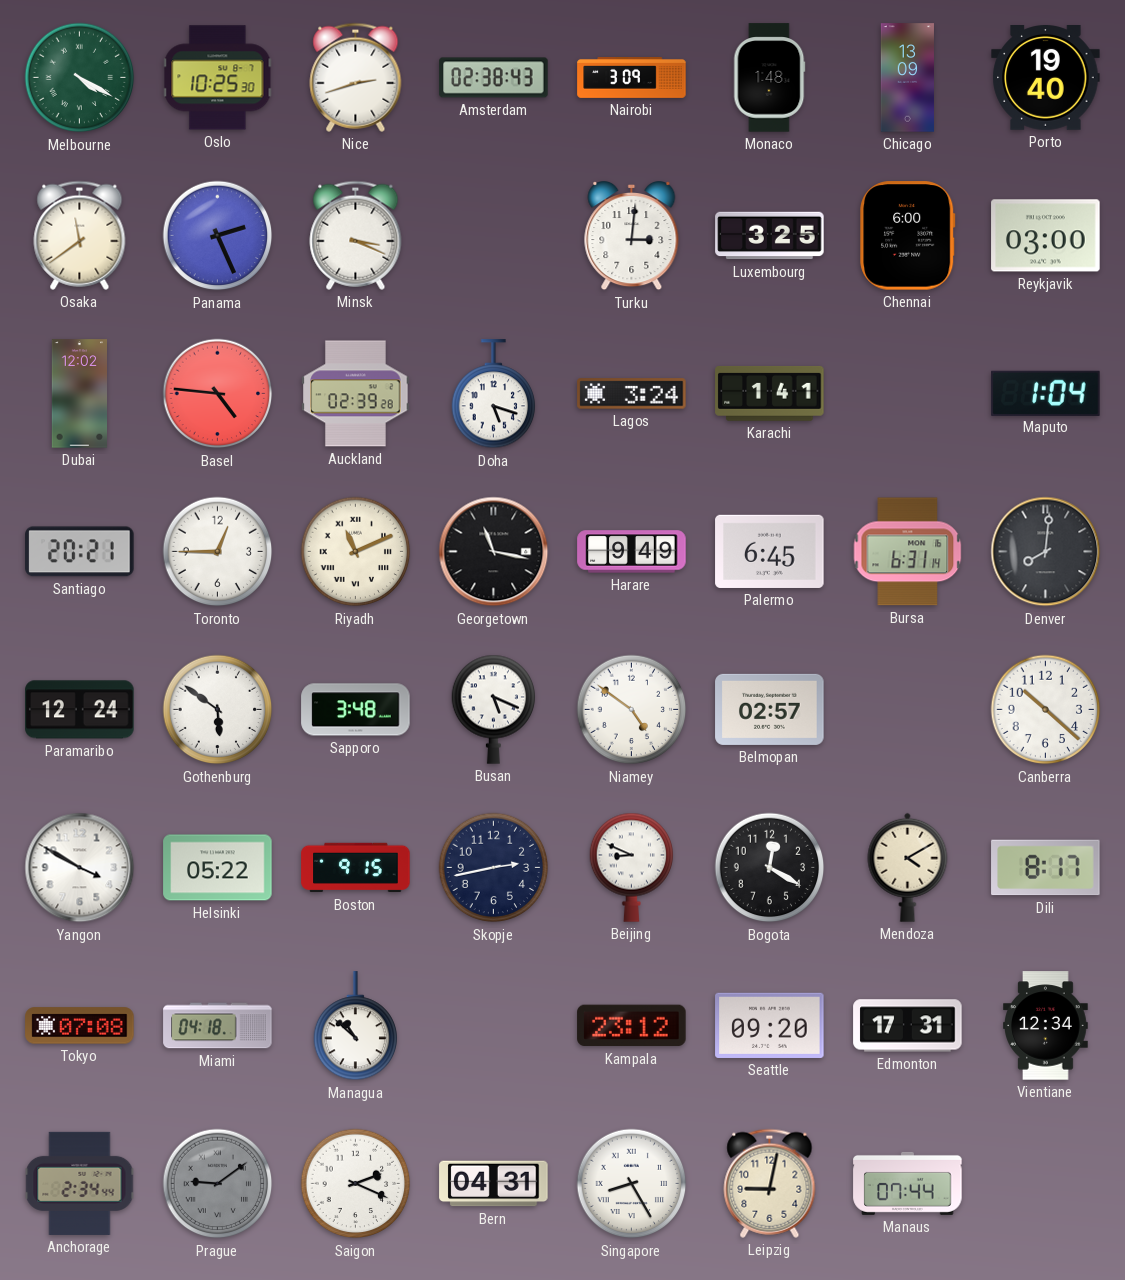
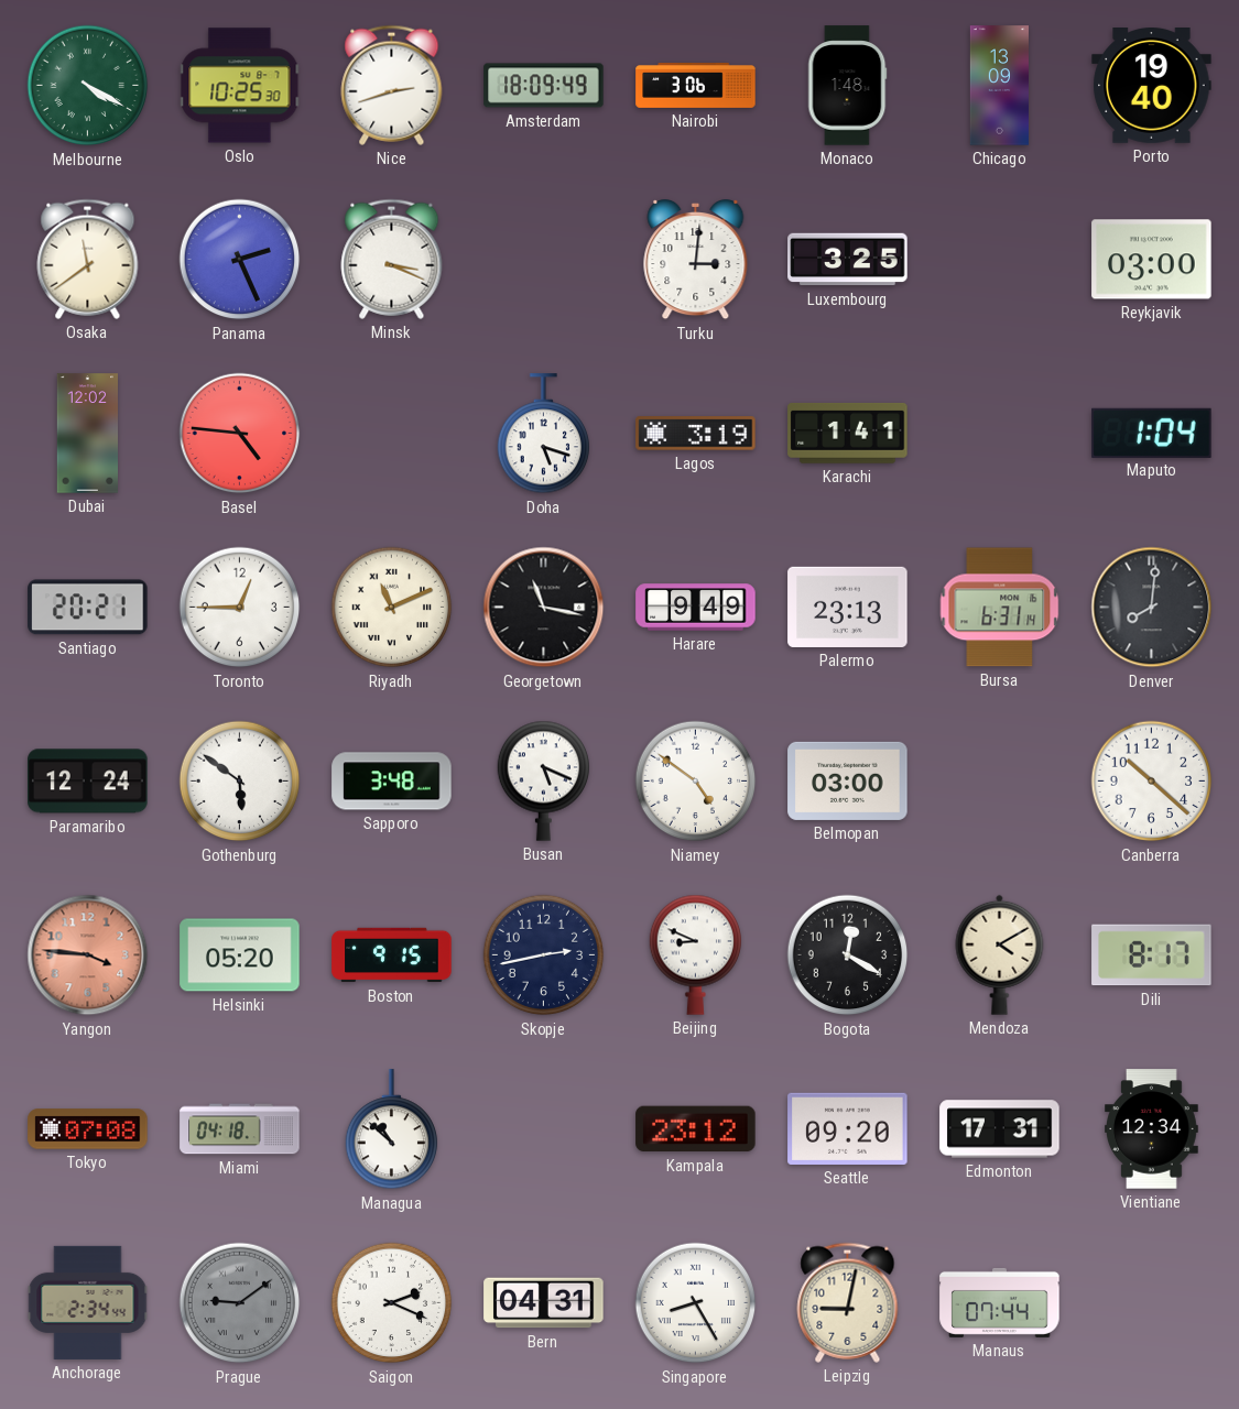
Amsterdam: 02:38 -> 18:09 (544, 86)
Nairobi: 3:09 -> 3:06 (696, 86)
Chennai: 6:00 -> none (908, 236)
Auckland: 02:39 -> none (356, 394)
Lagos: 3:24 -> 3:19 (696, 434)
Palermo: 6:45 -> 23:13 (848, 607)
Belmopan: 02:57 -> 03:00 (848, 780)
Yangon: 3:50 -> 3:46 (88, 955)
Yangon dial: white -> salmon (88, 955)
Helsinki: 05:22 -> 05:20 (240, 955)
